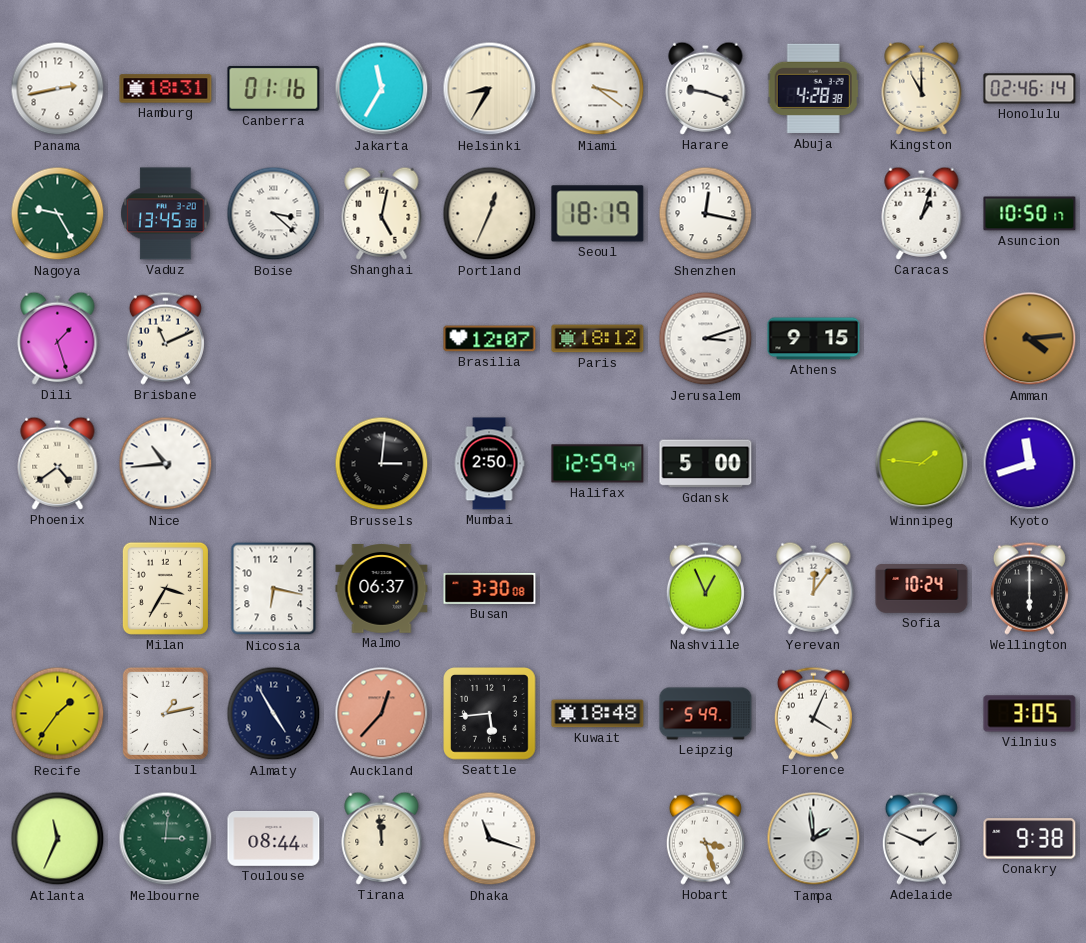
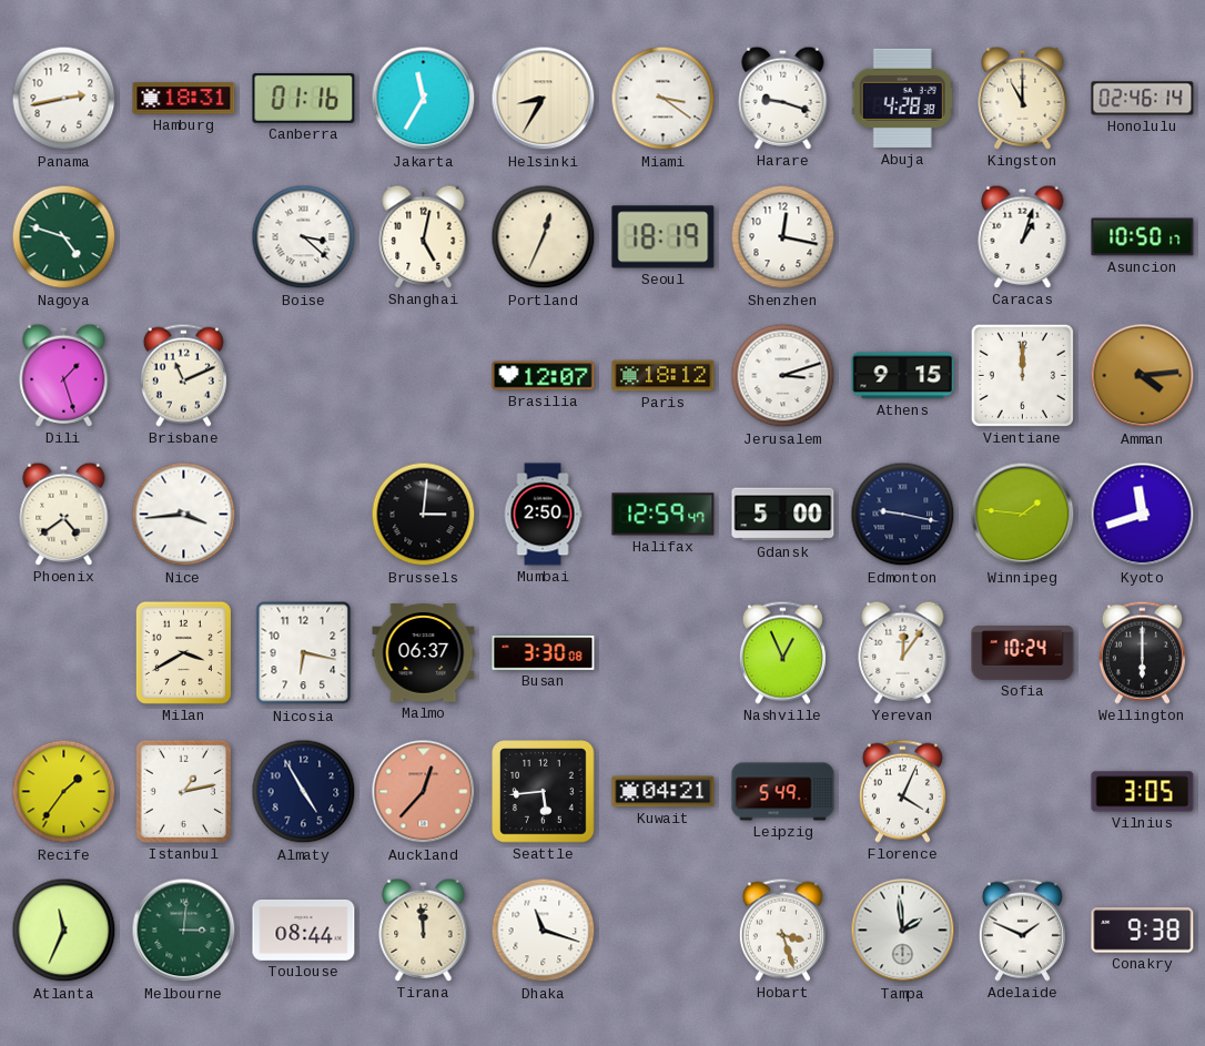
Nagoya: 9:25 -> 4:48 (64, 237)
Vaduz: 13:45 -> none (166, 214)
Vientiane: none -> 12:00 (1022, 375)
Nice: 10:44 -> 3:44 (184, 515)
Edmonton: none -> 9:17 (903, 515)
Milan: 3:35 -> 3:40 (183, 652)
Kuwait: 18:48 -> 04:21 (664, 792)
